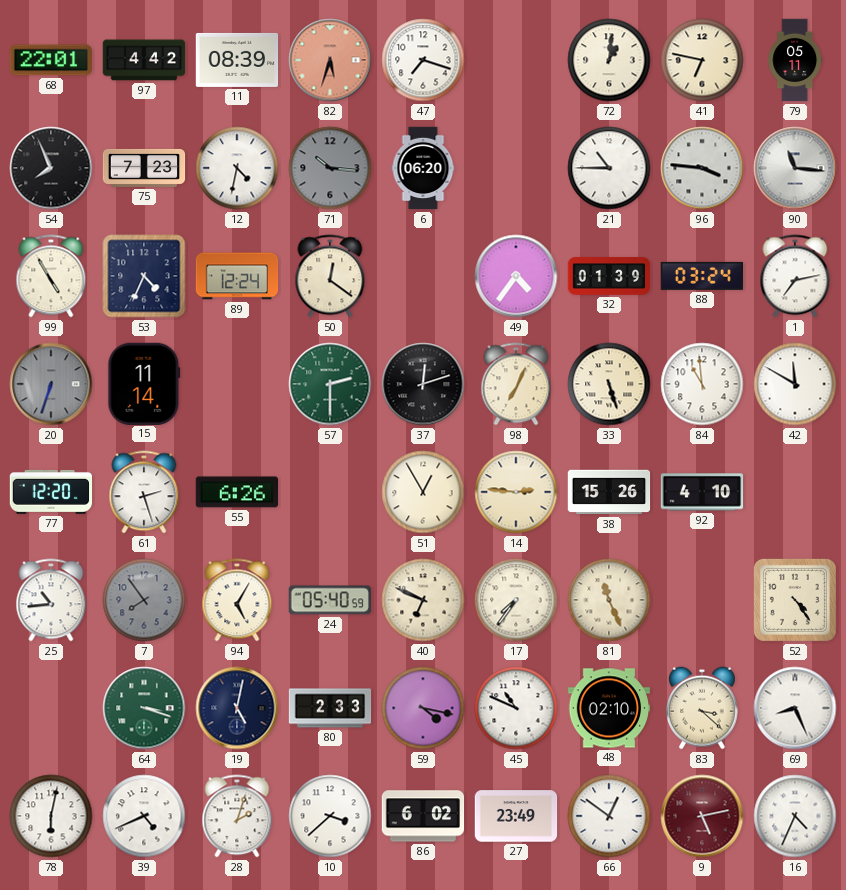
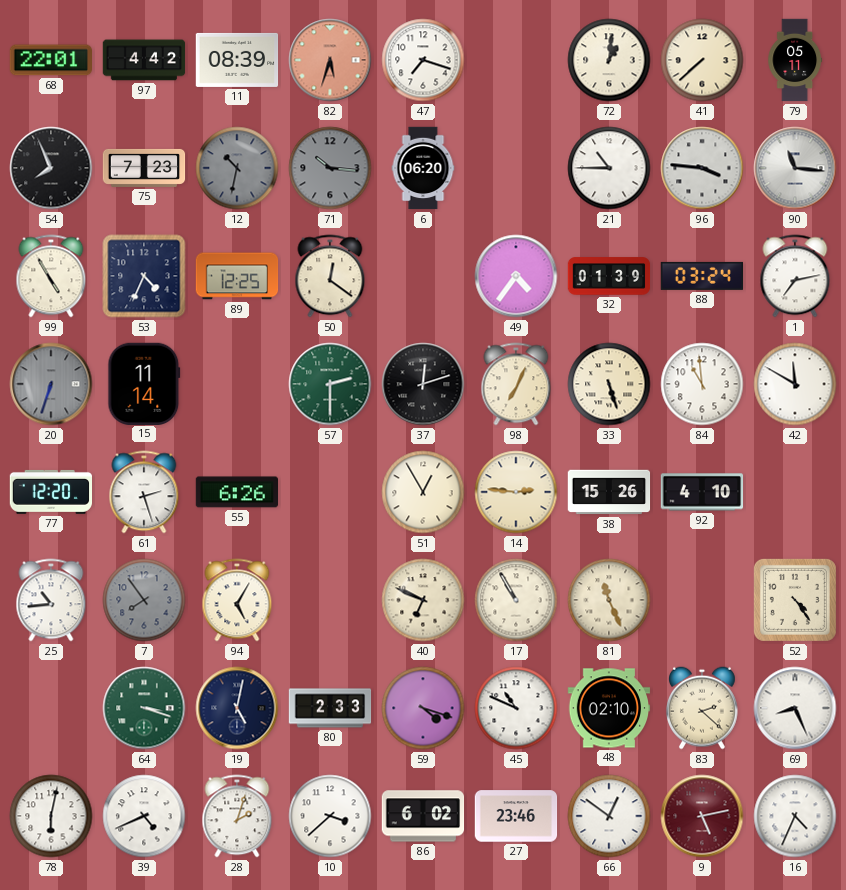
41: 6:47 -> 7:38 (702, 60)
12: 4:32 -> 10:32 (237, 168)
12 dial: white -> grey (237, 168)
89: 12:24 -> 12:25 (237, 276)
24: 05:40 -> none (329, 600)
17: 7:36 -> 10:55 (516, 600)
59: 4:17 -> 4:18 (423, 708)
83: 3:22 -> 2:22 (703, 708)
27: 23:49 -> 23:46 (516, 816)
